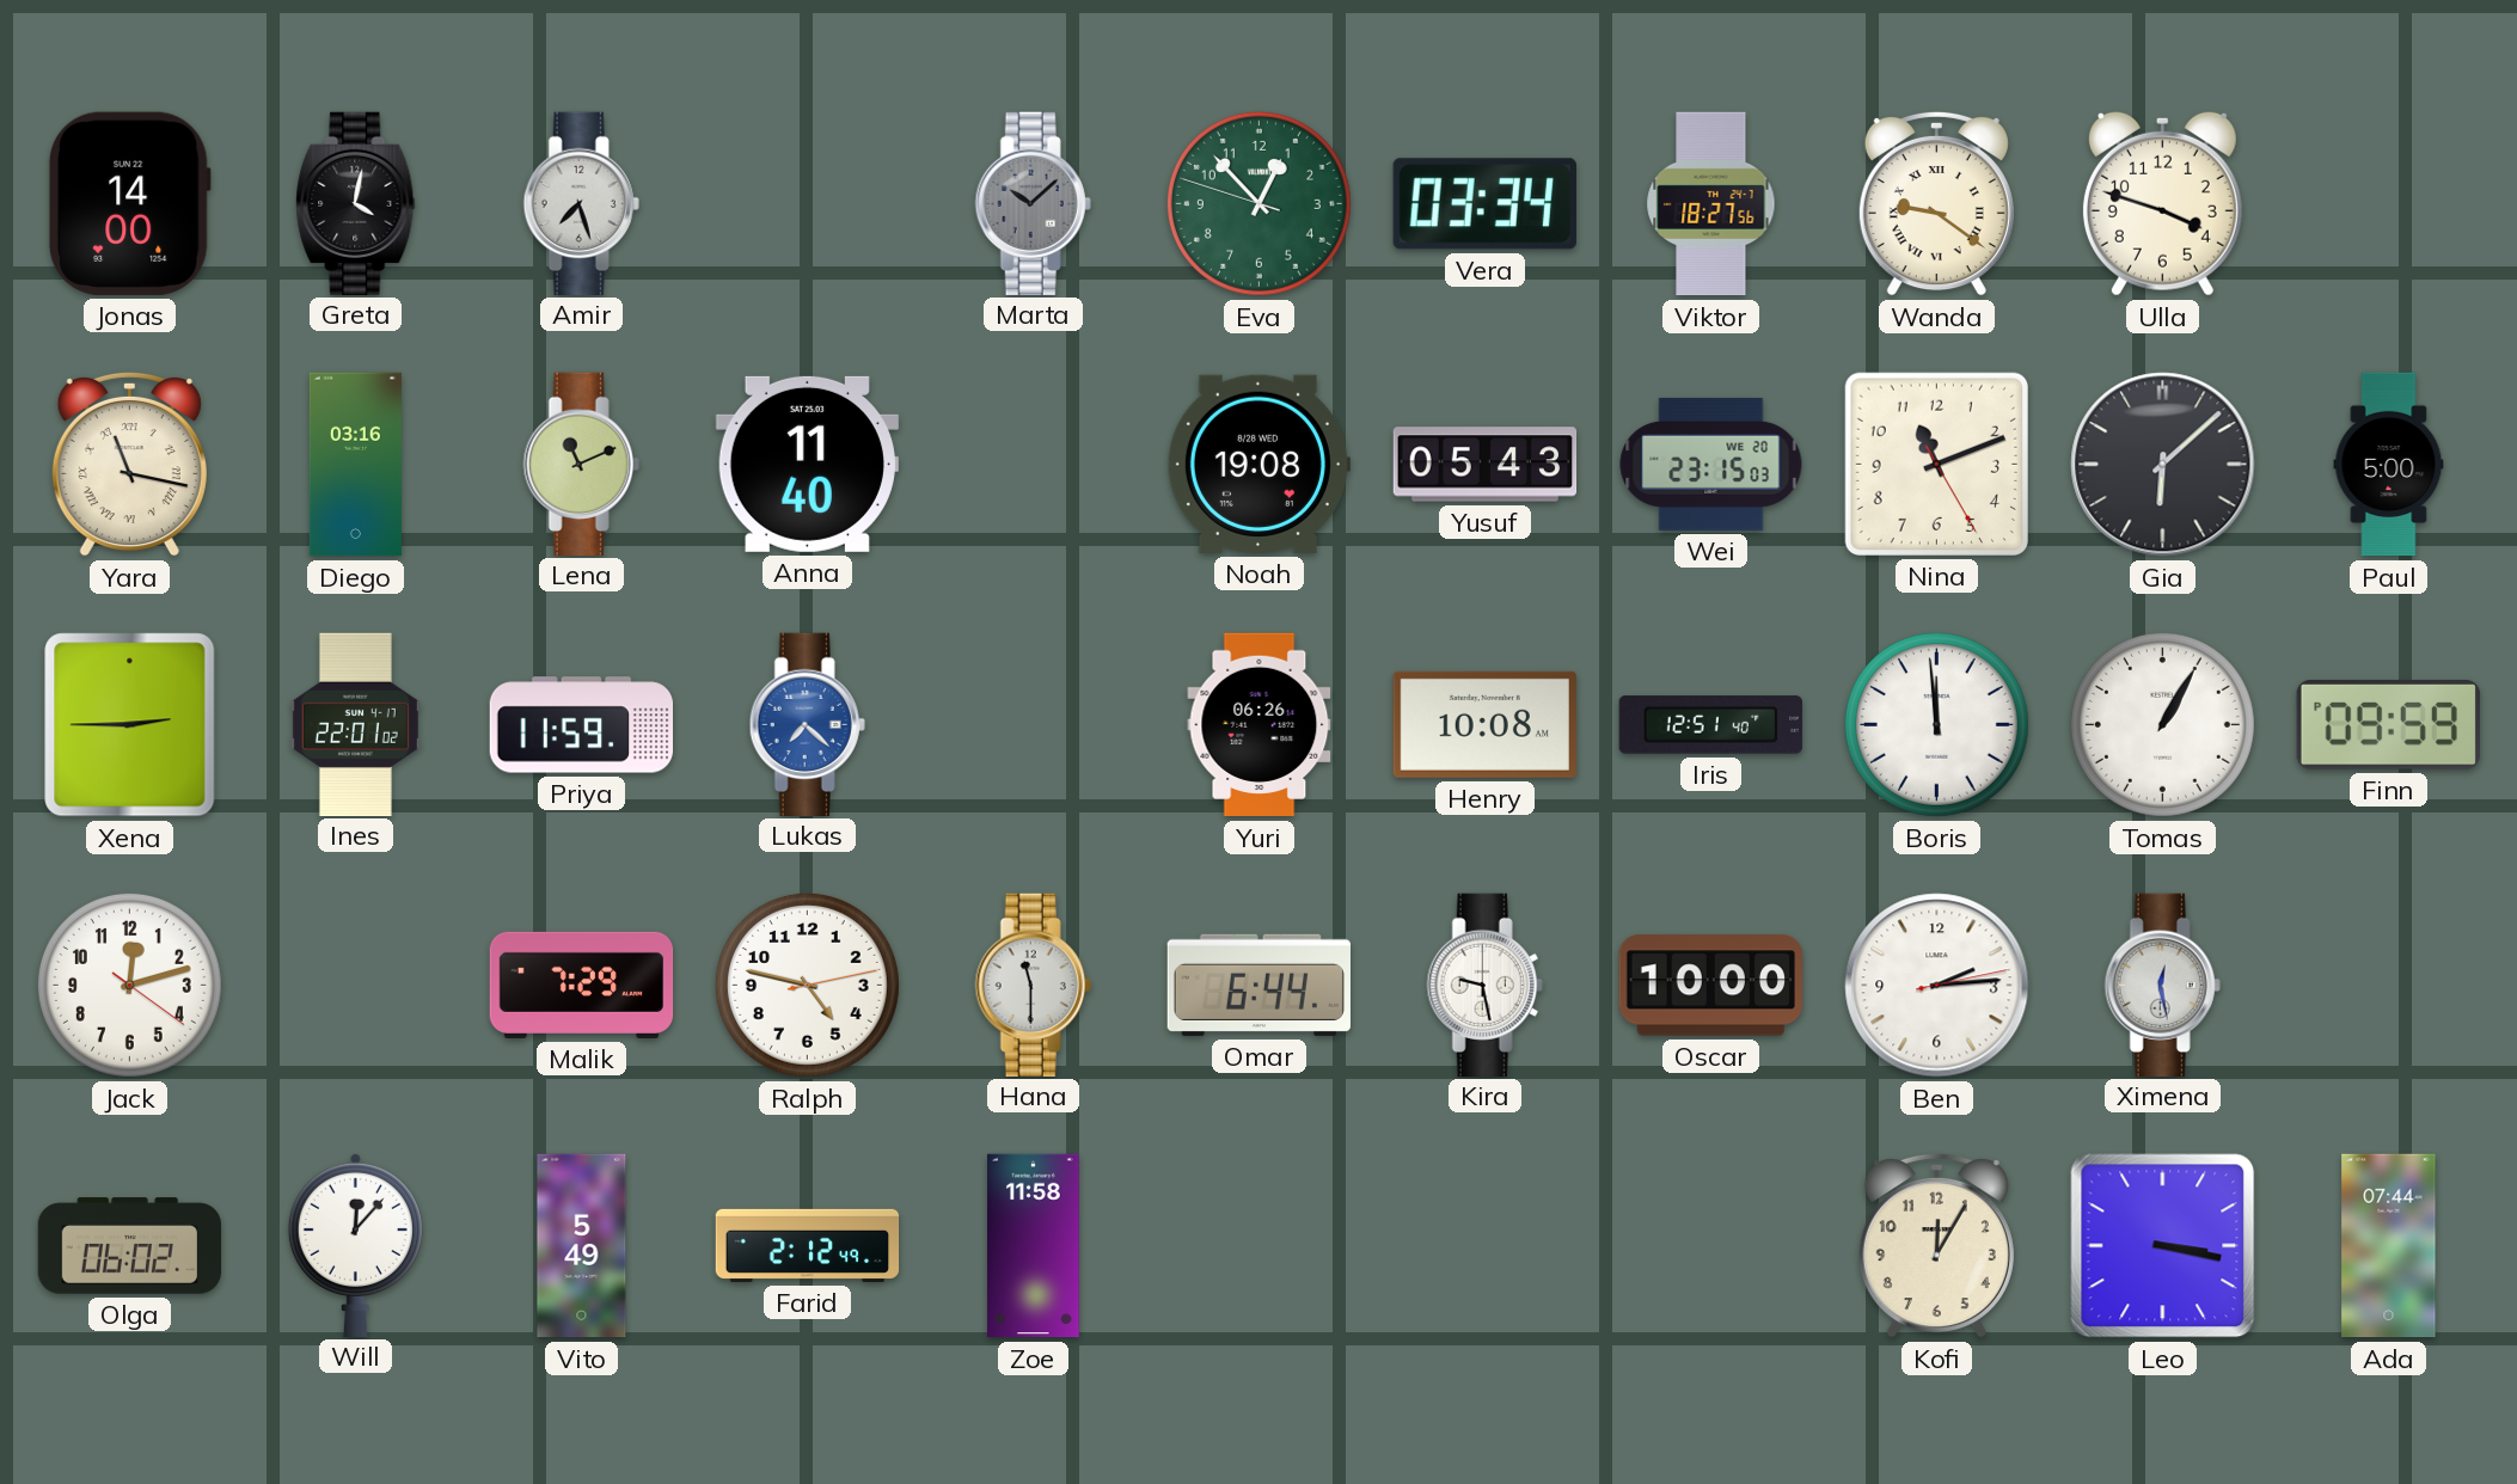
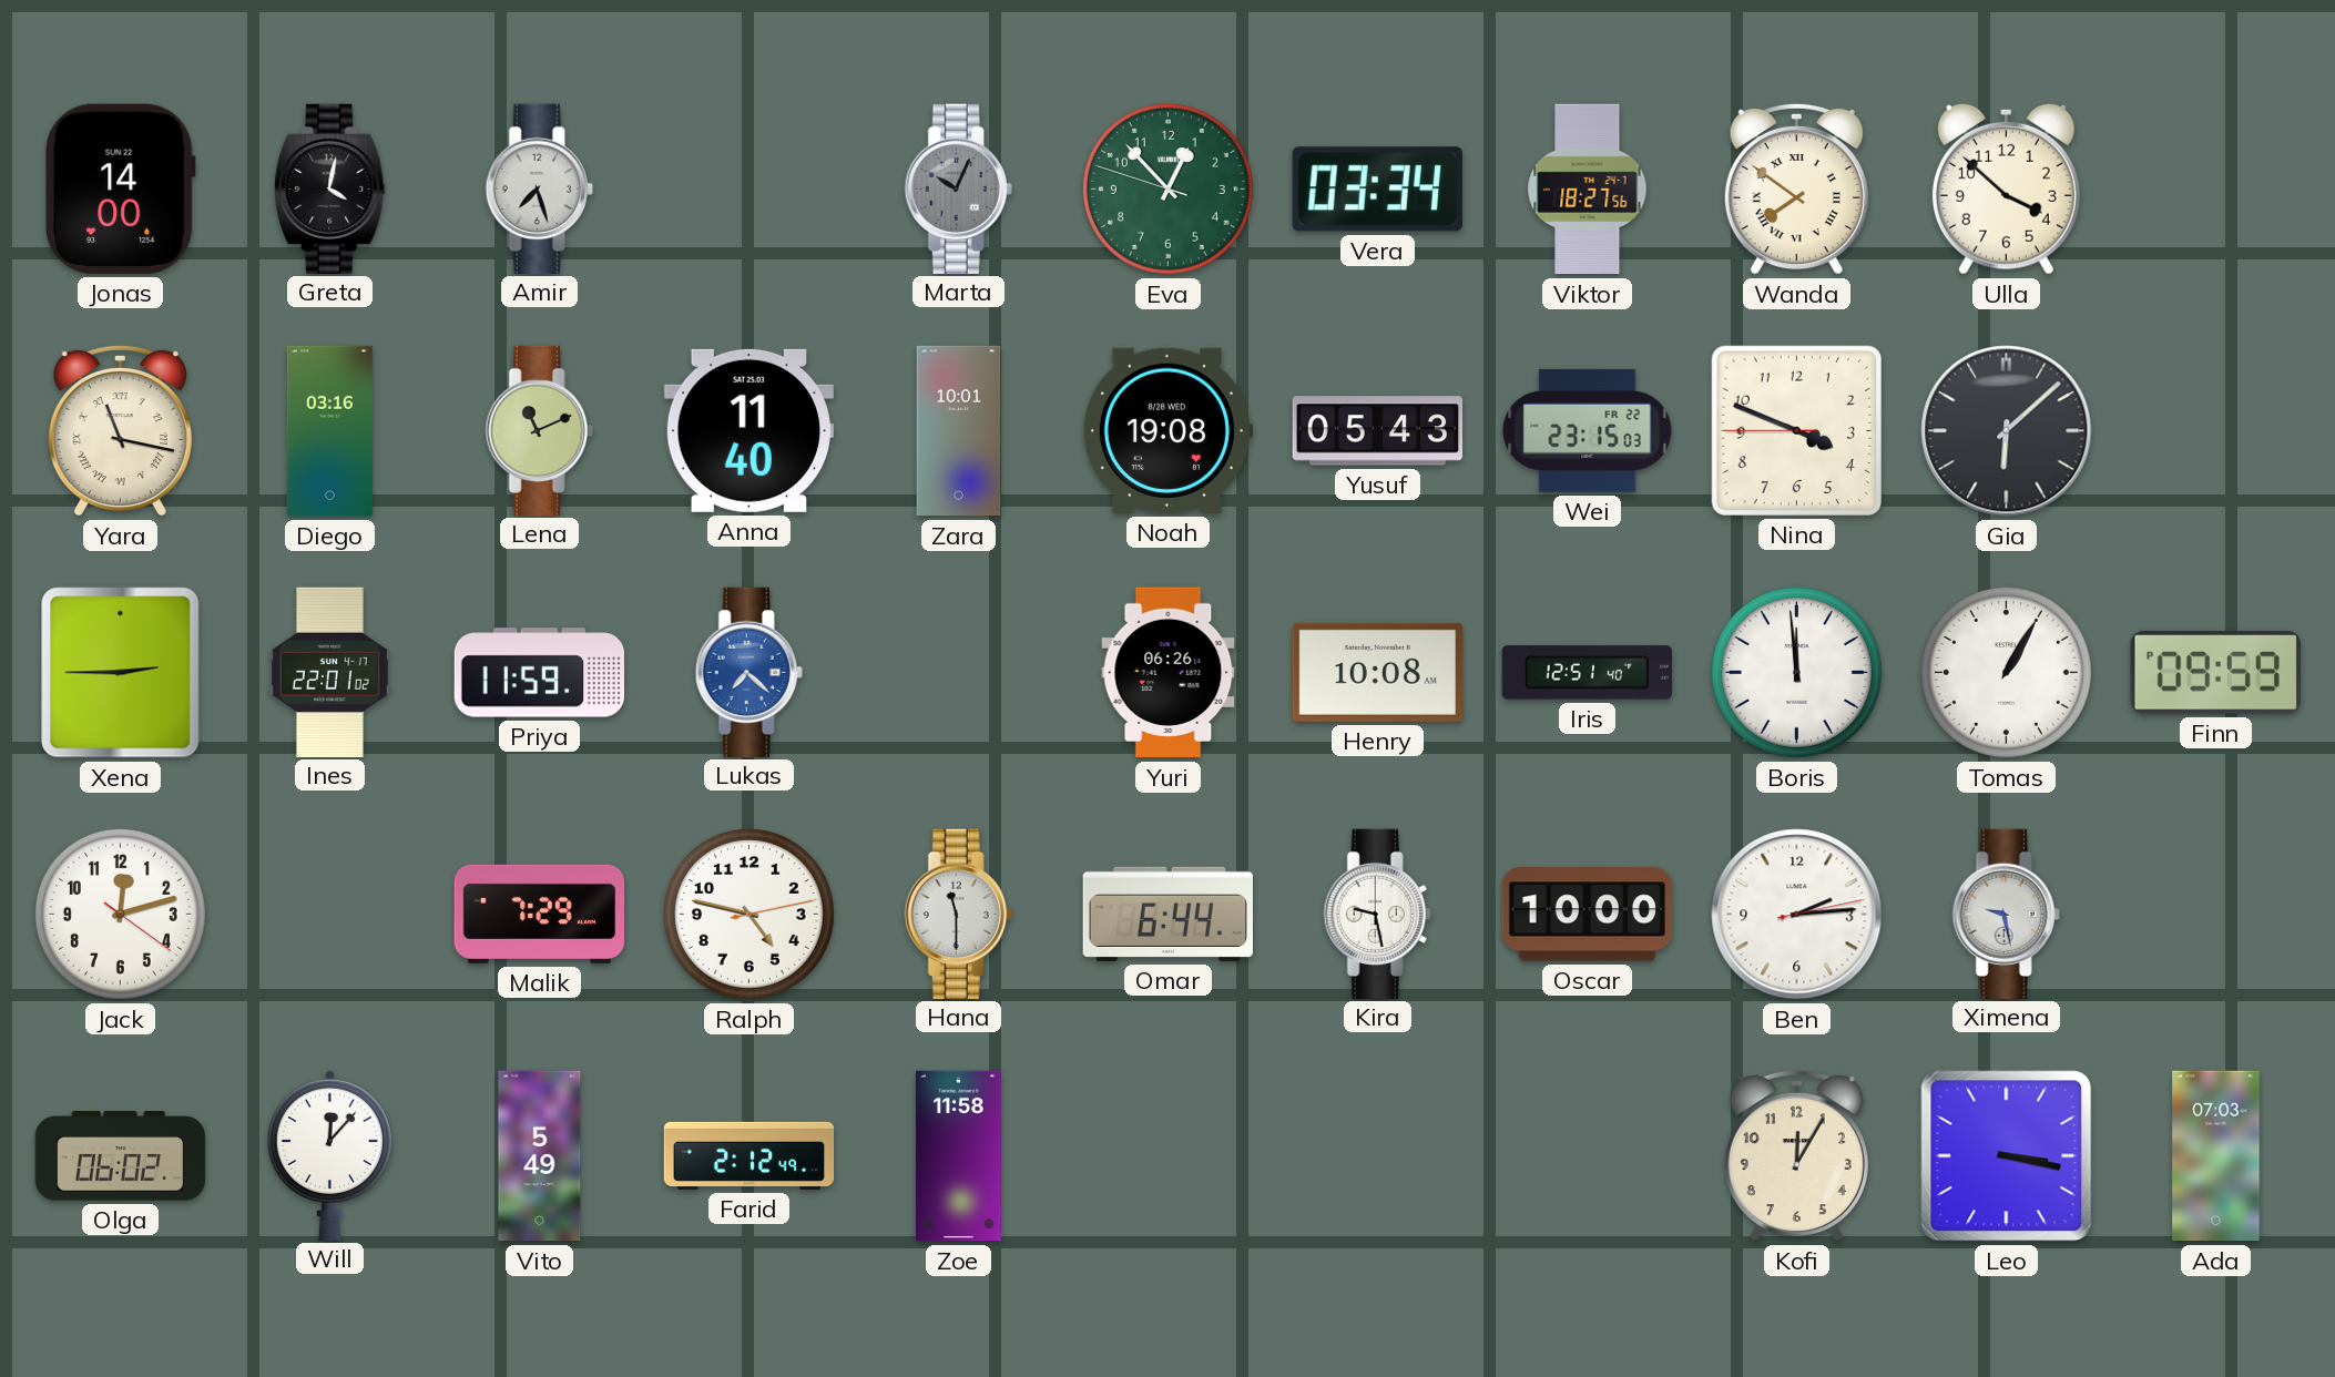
Marta: 10:08 -> 10:04 (958, 188)
Wanda: 9:21 -> 7:51 (1796, 188)
Ulla: 3:48 -> 3:52 (2006, 188)
Zara: none -> 10:01 (959, 431)
Wei date: WE 20 -> FR 22 (1588, 430)
Nina: 11:11 -> 3:48 (1796, 430)
Paul: 5:00 -> none (2389, 465)
Ximena: 12:28 -> 9:28 (2006, 914)
Ada: 07:44 -> 07:03 (2216, 1156)
